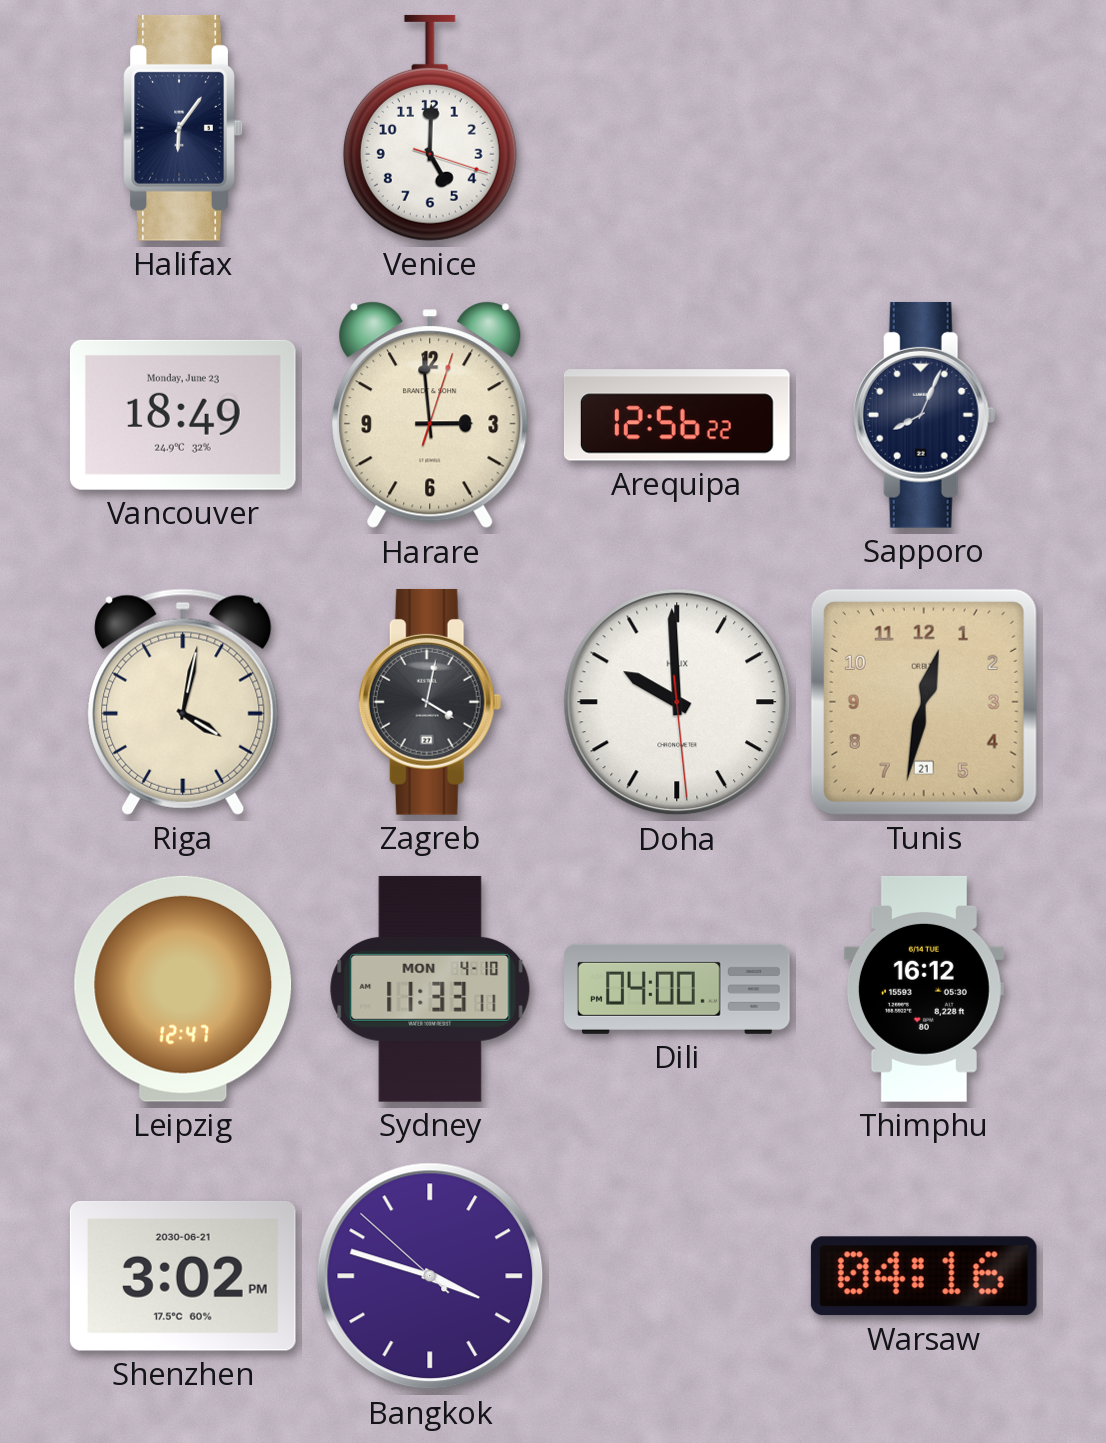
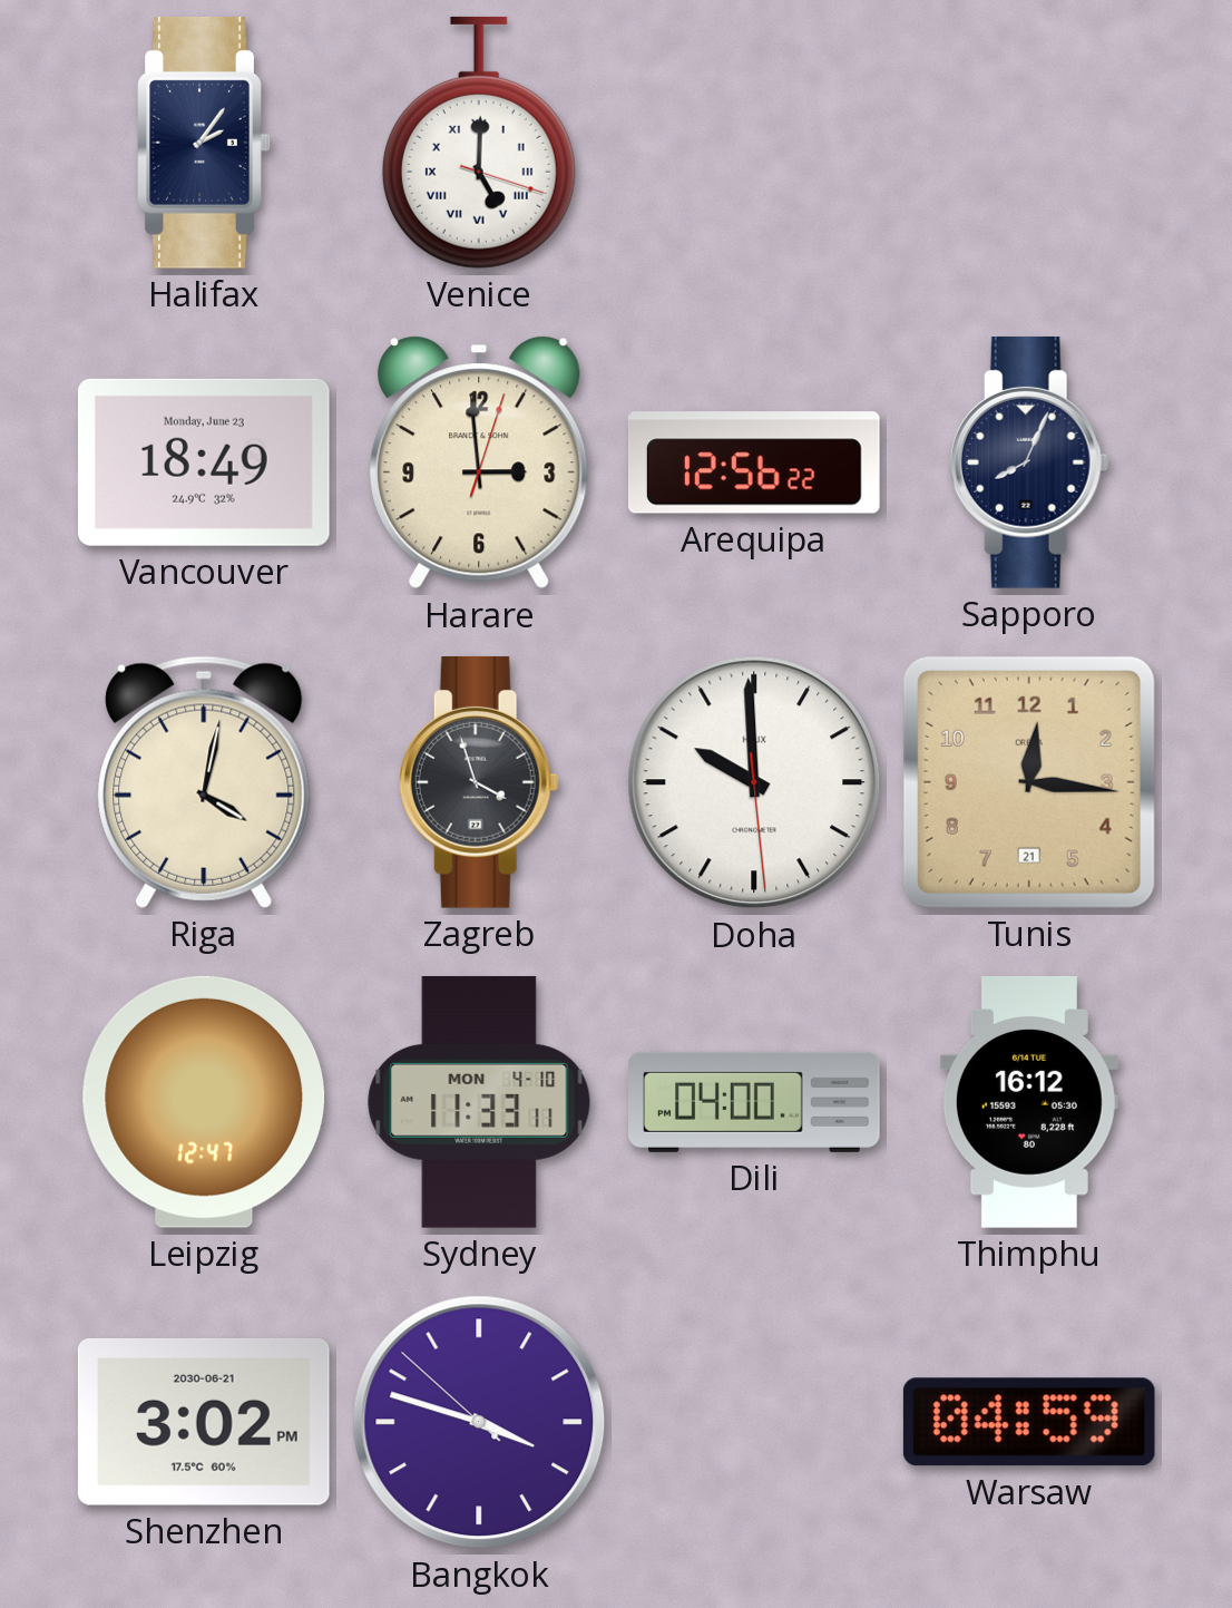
Halifax: 6:06 -> 2:06 (204, 143)
Venice numerals: Arabic -> Roman (479, 143)
Zagreb: 4:02 -> 3:57 (479, 782)
Tunis: 12:32 -> 12:16 (1029, 782)
Warsaw: 04:16 -> 04:59 (1029, 1422)
